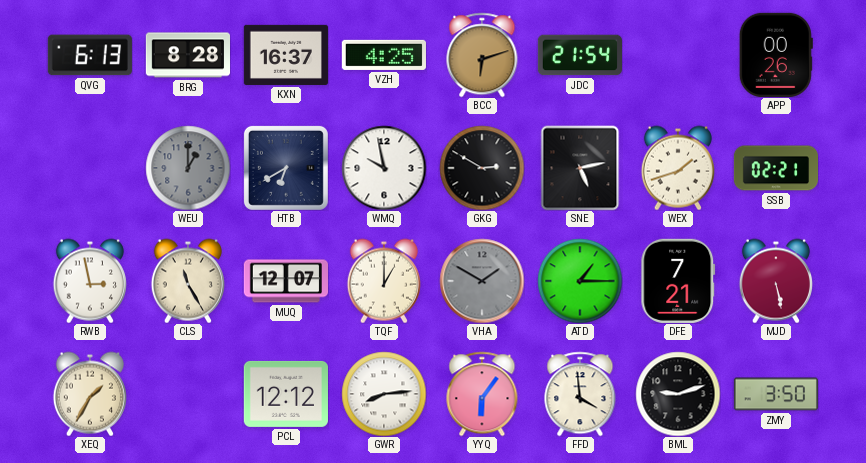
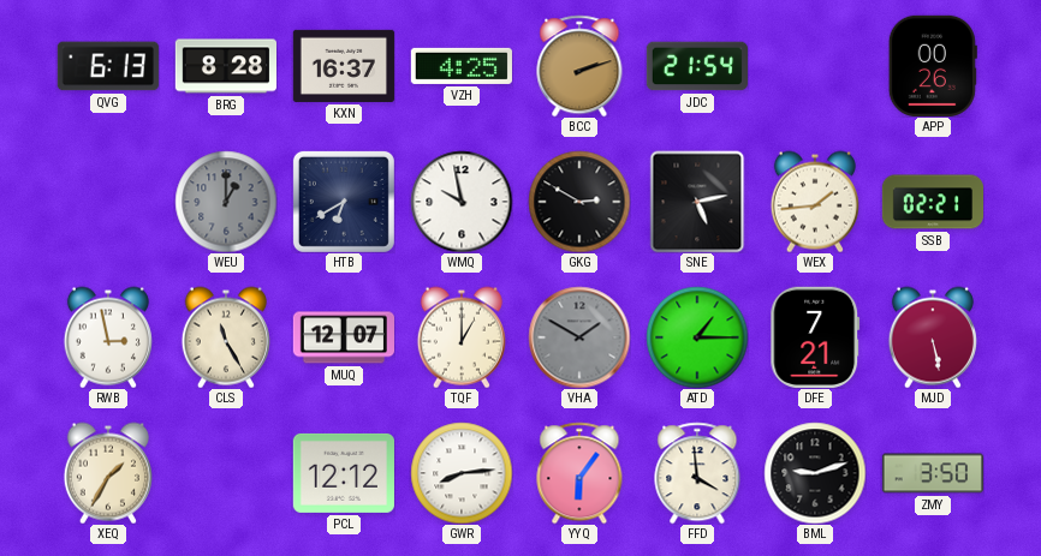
BCC: 6:12 -> 2:12 (579, 66)
WEX: 1:42 -> 1:44 (815, 202)
